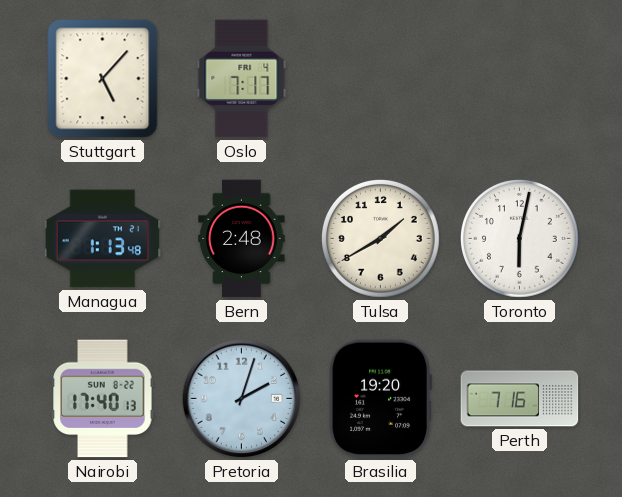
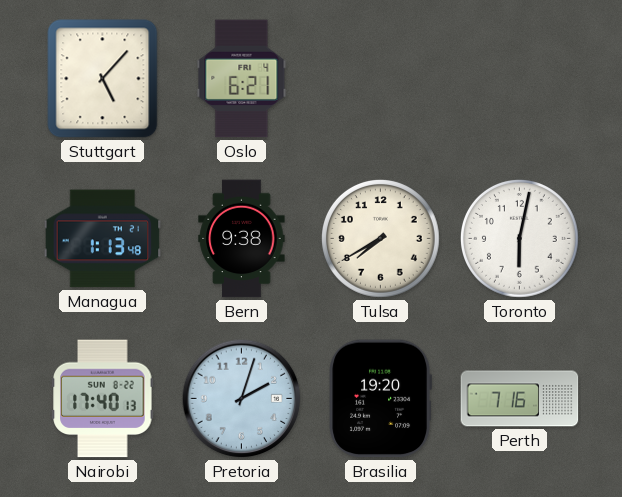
Oslo: 7:17 -> 6:21 (242, 79)
Bern: 2:48 -> 9:38 (242, 239)
Tulsa: 1:40 -> 7:40 (380, 238)
